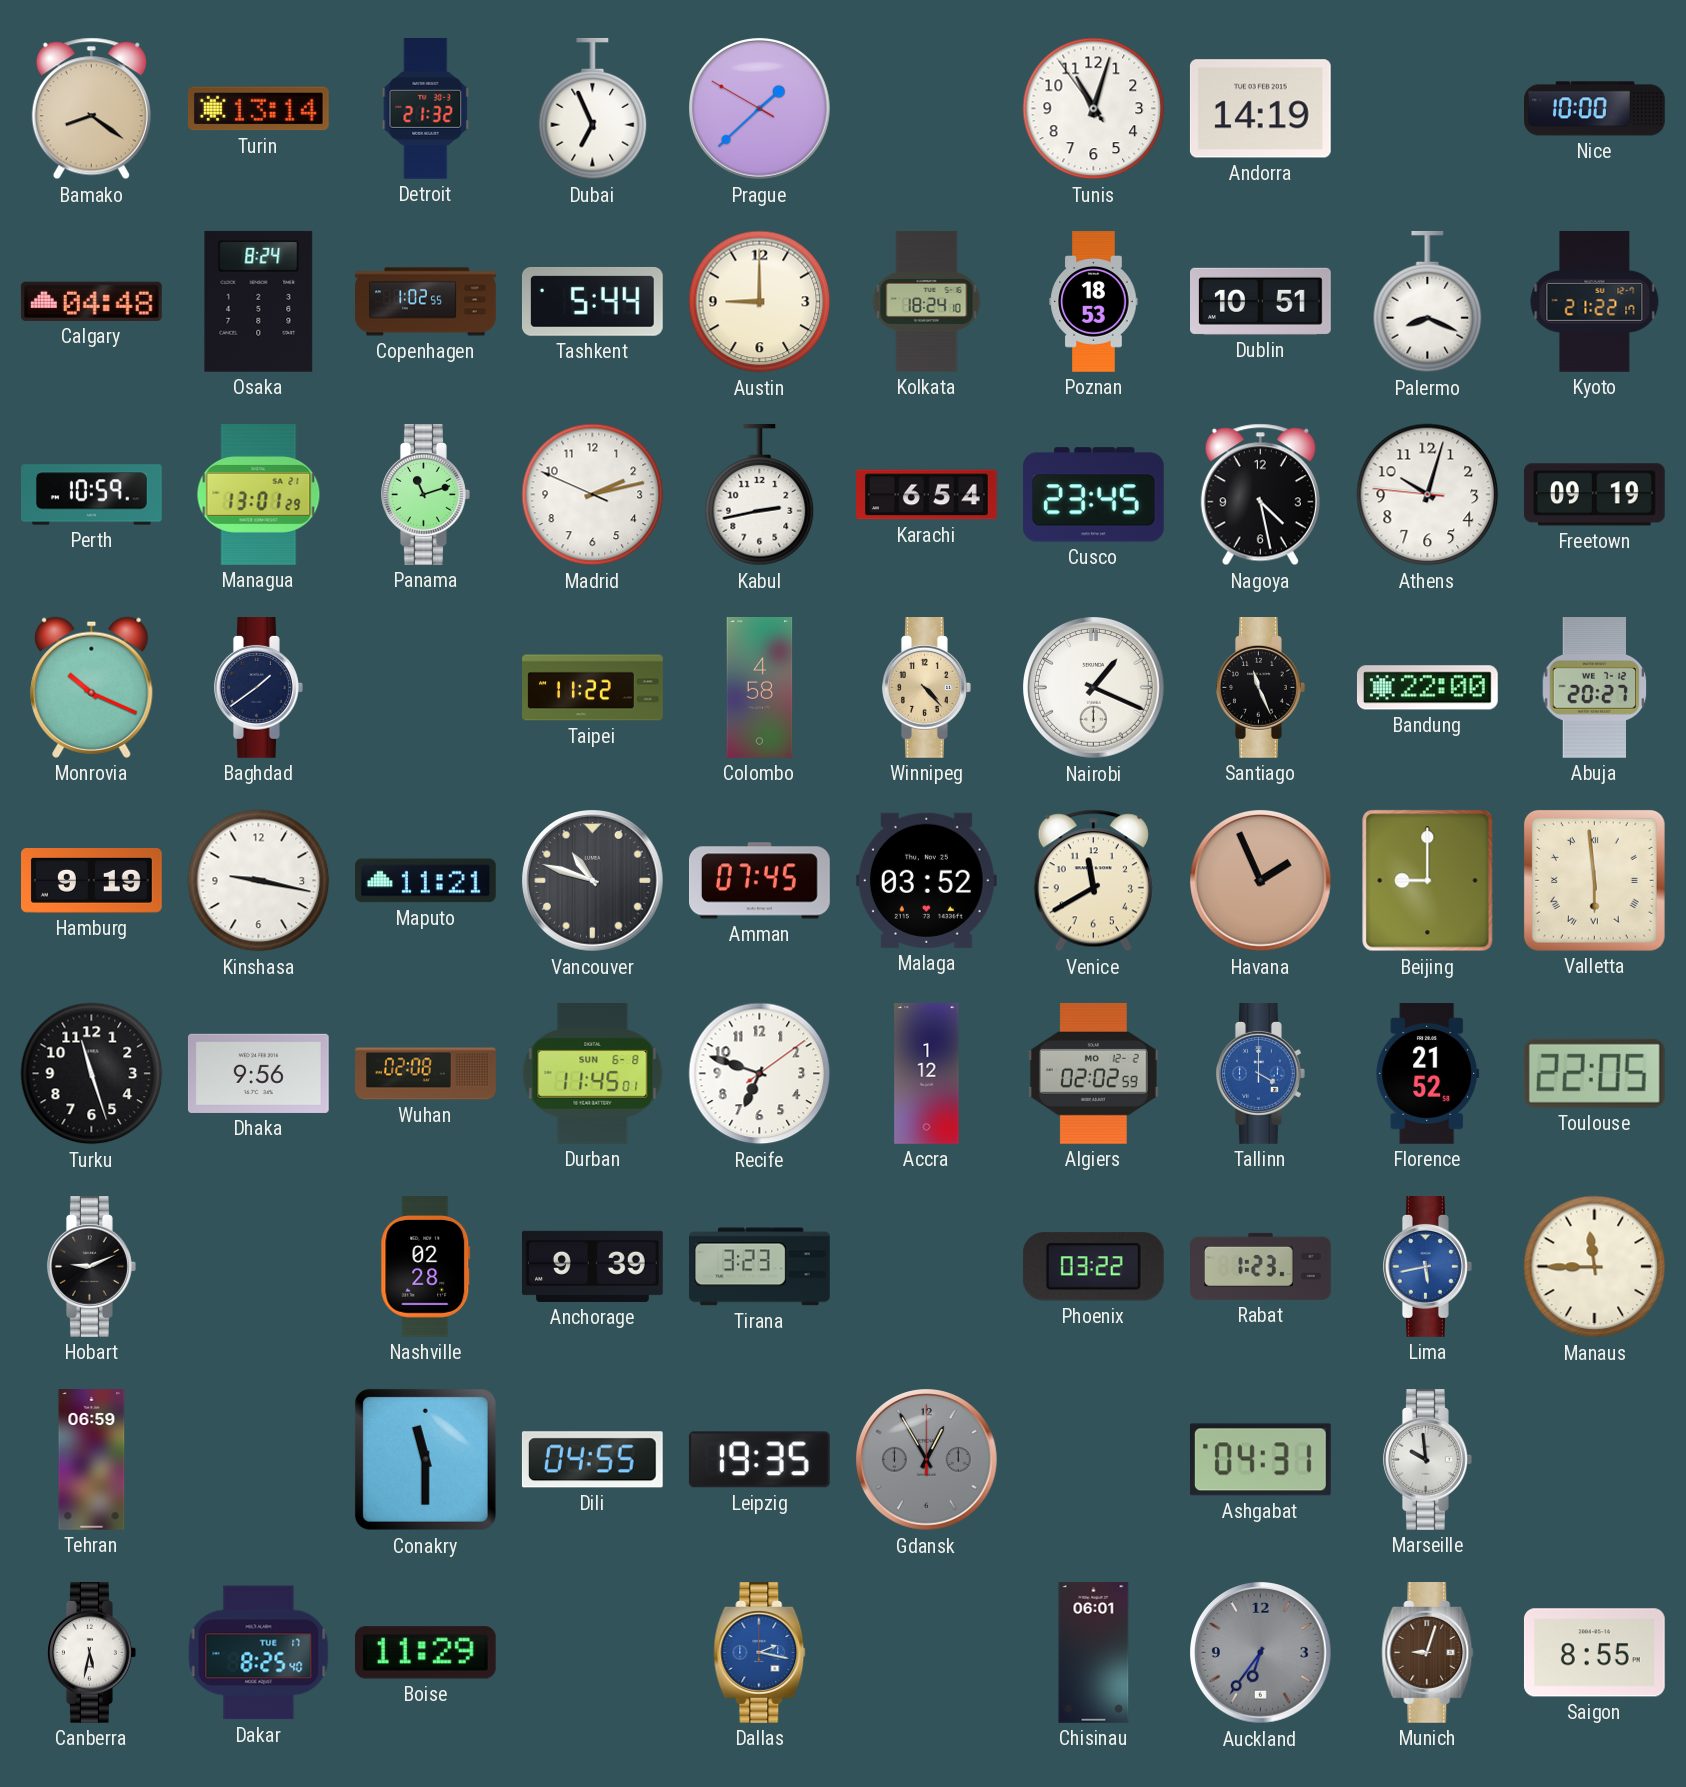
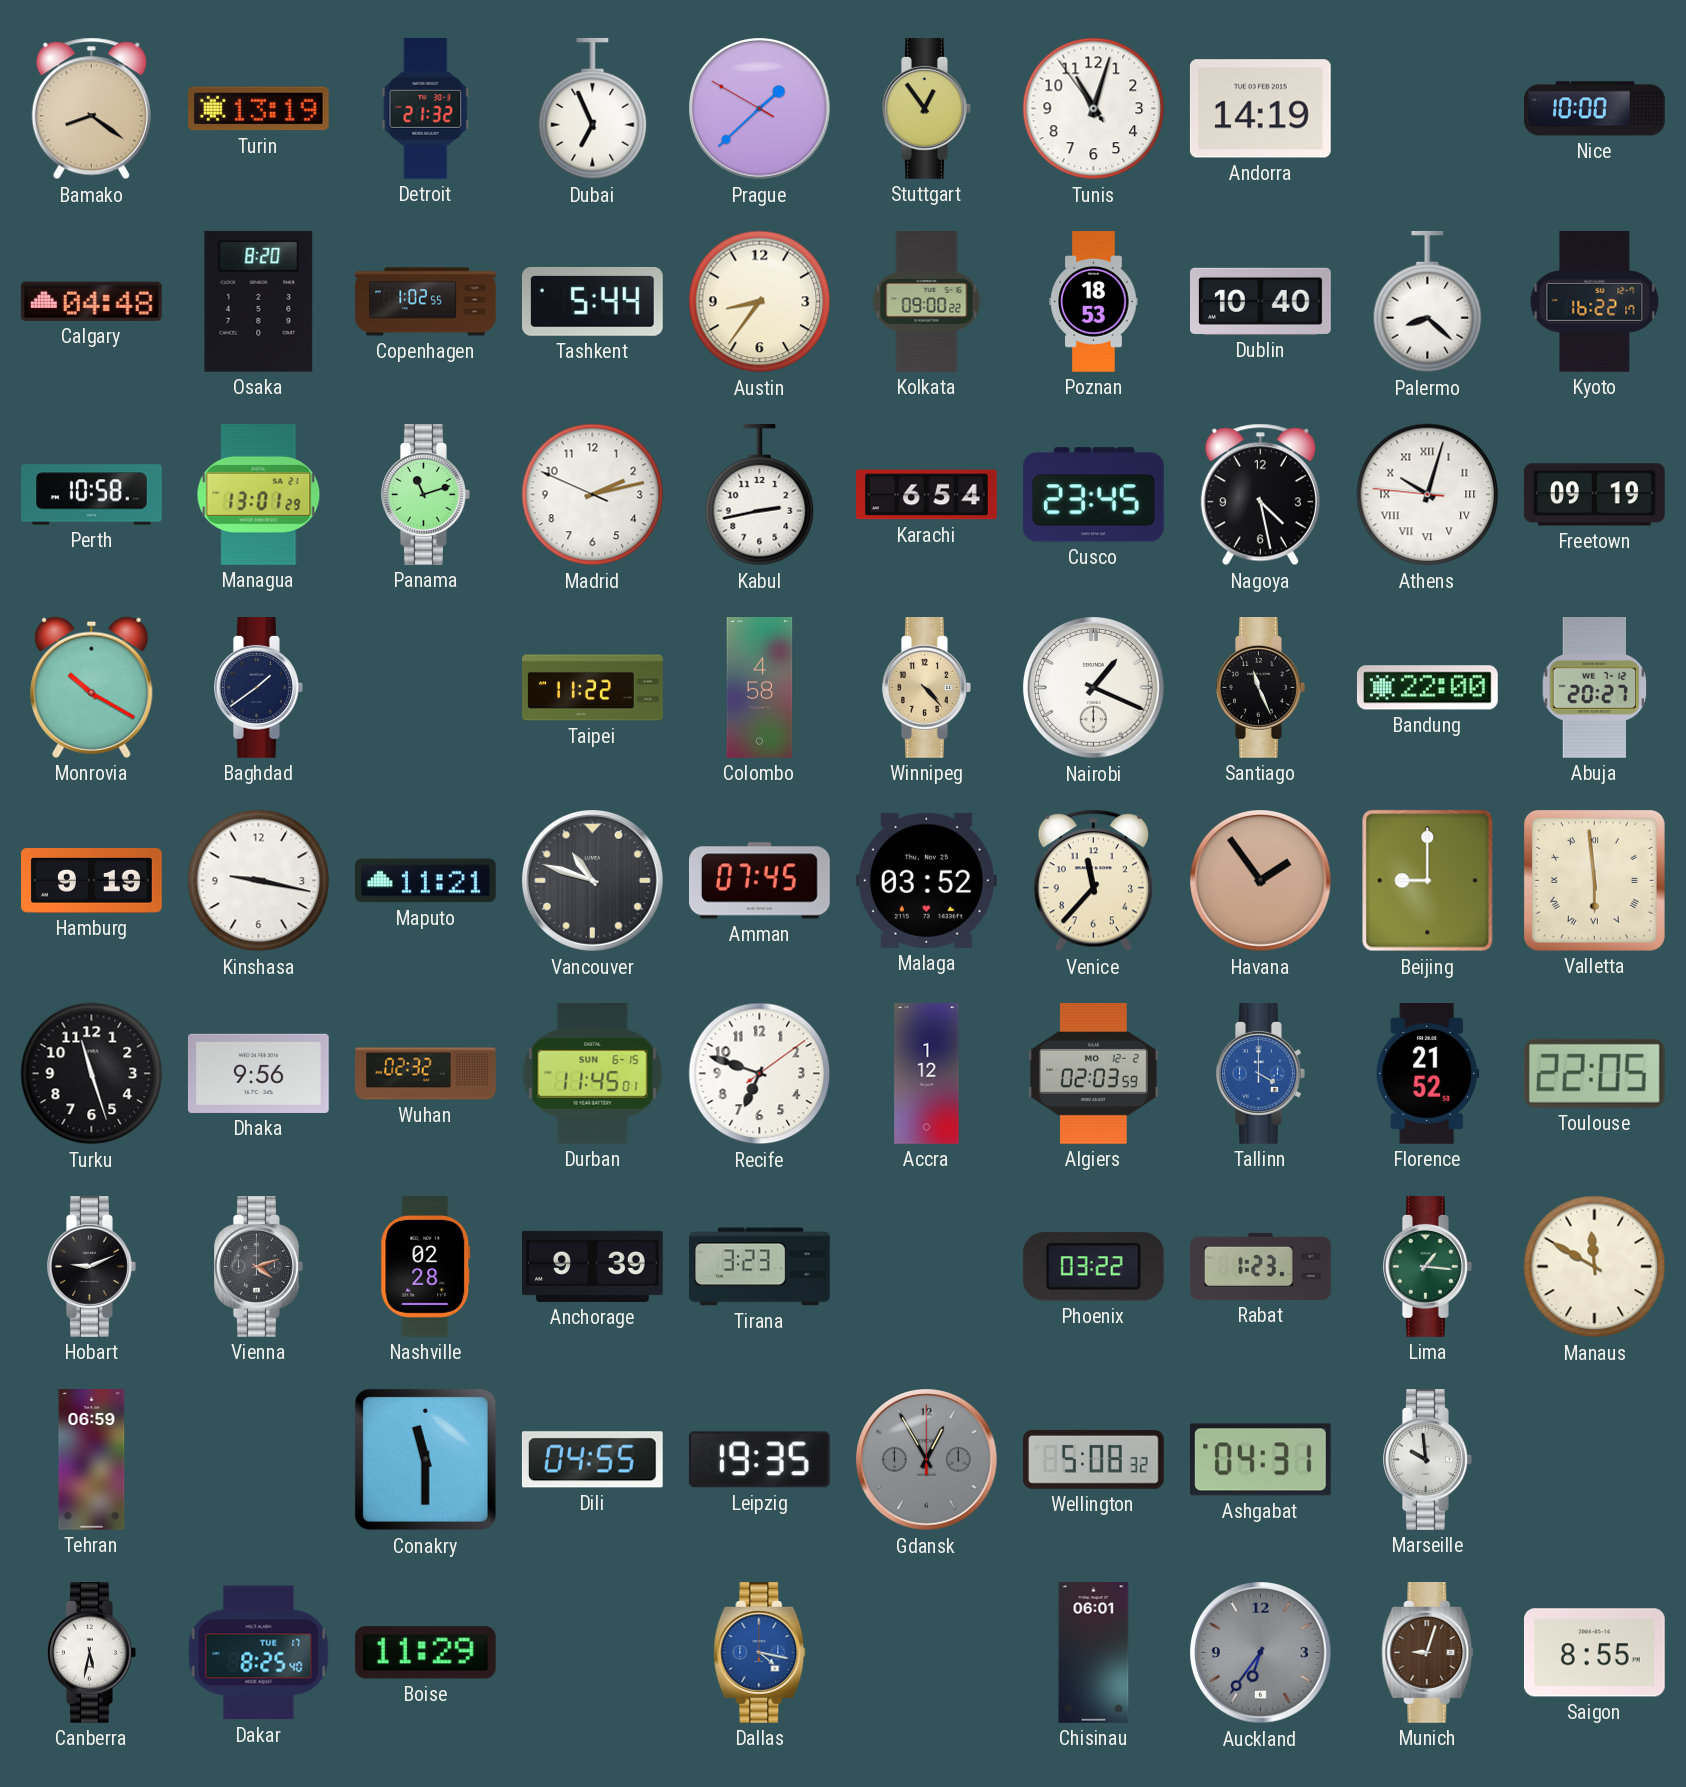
Turin: 13:14 -> 13:19 (258, 109)
Stuttgart: none -> 12:54 (927, 109)
Osaka: 8:24 -> 8:20 (259, 301)
Austin: 9:00 -> 8:36 (760, 302)
Kolkata: 18:24 -> 09:00 (927, 302)
Dublin: 10:51 -> 10:40 (1261, 301)
Palermo: 8:19 -> 8:22 (1428, 302)
Kyoto: 21:22 -> 16:22 (1595, 302)
Perth: 10:59 -> 10:58 (92, 495)
Athens numerals: Arabic -> Roman (1428, 495)
Monrovia: 10:19 -> 10:20 (92, 687)
Venice: 11:40 -> 11:37 (1093, 881)
Havana: 1:56 -> 1:54 (1261, 881)
Wuhan: 02:08 -> 02:32 (426, 1074)
Durban date: SUN 6-8 -> SUN 6-15 (593, 1073)
Algiers: 02:02 -> 02:03 (1093, 1073)
Vienna: none -> 4:12 (259, 1267)
Lima: 5:43 -> 1:16 (1428, 1267)
Lima dial: blue -> green (1428, 1267)
Manaus: 11:45 -> 11:50 (1595, 1267)
Wellington: none -> 5:08 (1094, 1459)
Dallas: 2:17 -> 4:17 (760, 1653)
